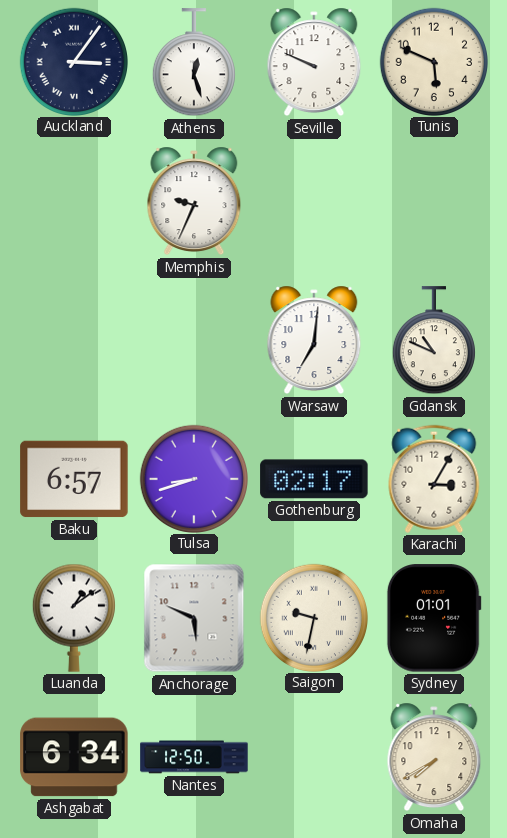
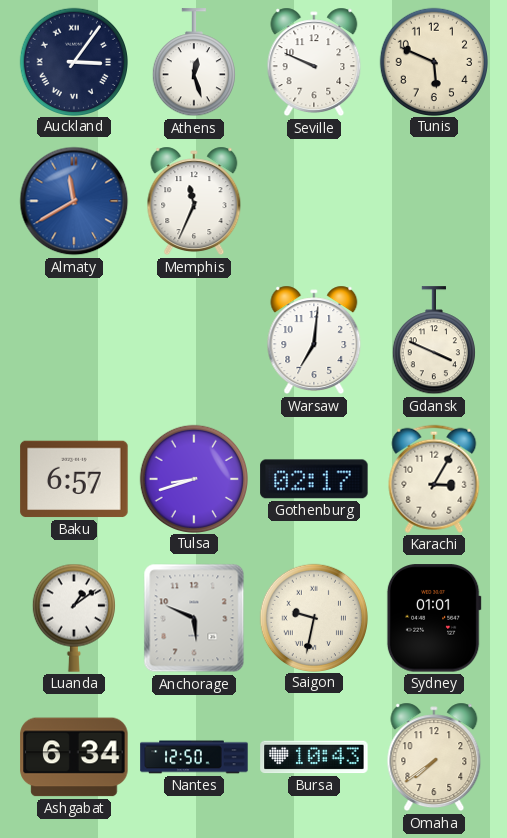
Almaty: none -> 11:40 (74, 201)
Memphis: 9:34 -> 11:34 (194, 201)
Gdansk: 10:49 -> 3:49 (434, 341)
Bursa: none -> 10:43 (314, 757)
Omaha: 7:40 -> 7:39 (434, 757)
